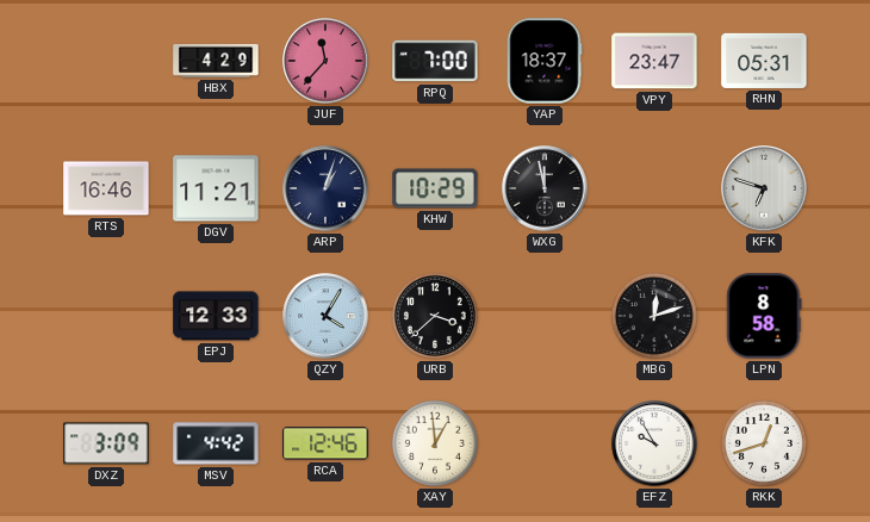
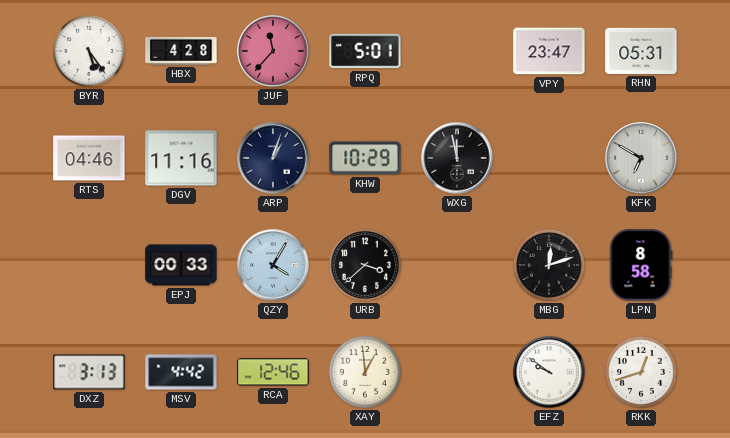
BYR: none -> 5:24 (89, 51)
HBX: 4:29 -> 4:28 (181, 51)
RPQ: 7:00 -> 5:01 (365, 51)
YAP: 18:37 -> none (545, 61)
RTS: 16:46 -> 04:46 (89, 158)
DGV: 11:21 -> 11:16 (181, 158)
KFK: 6:48 -> 6:50 (641, 158)
EPJ: 12:33 -> 00:33 (181, 265)
DXZ: 3:09 -> 3:13 (89, 372)
EFZ: 9:55 -> 9:51 (549, 372)
